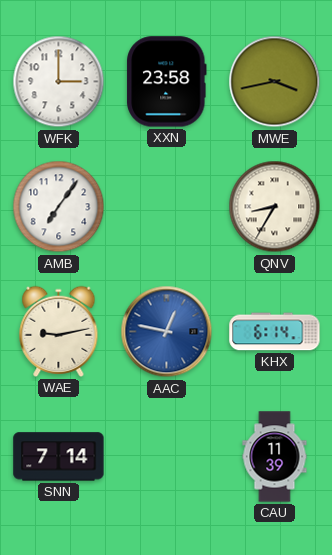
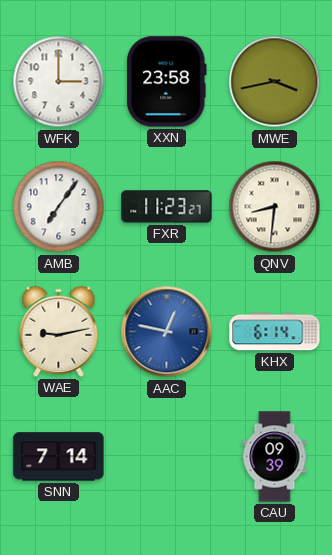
FXR: none -> 11:23 (167, 207)
QNV: 8:35 -> 8:31 (275, 207)
CAU: 11:39 -> 09:39 (275, 457)
